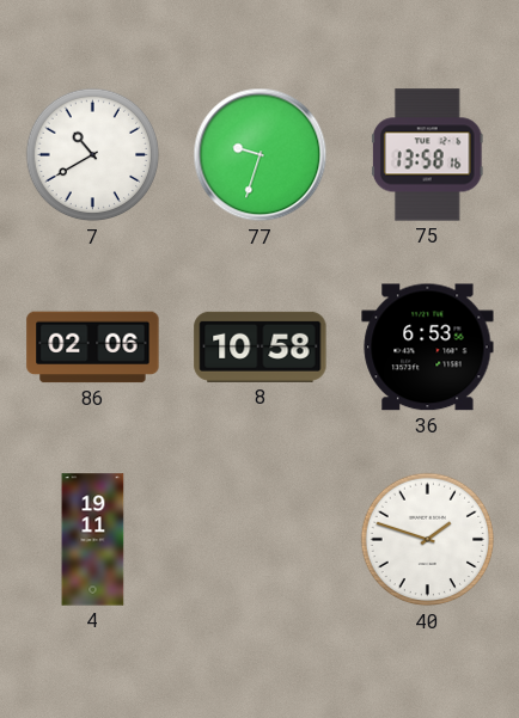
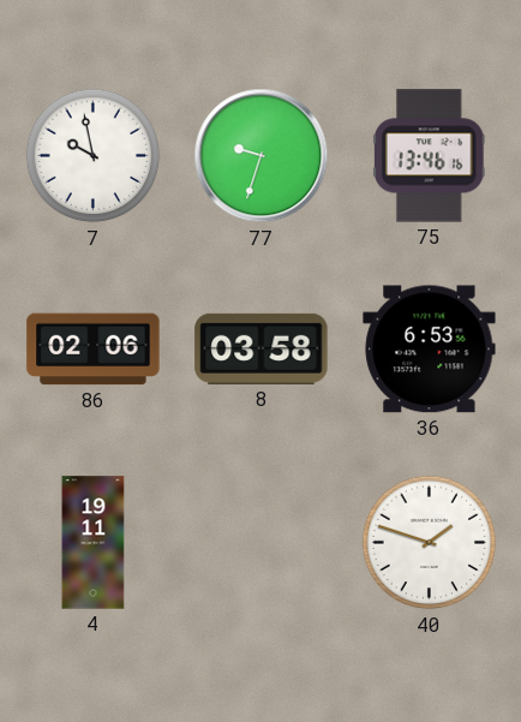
7: 10:40 -> 9:58 (94, 156)
75: 13:58 -> 13:46 (430, 156)
8: 10:58 -> 03:58 (262, 348)
